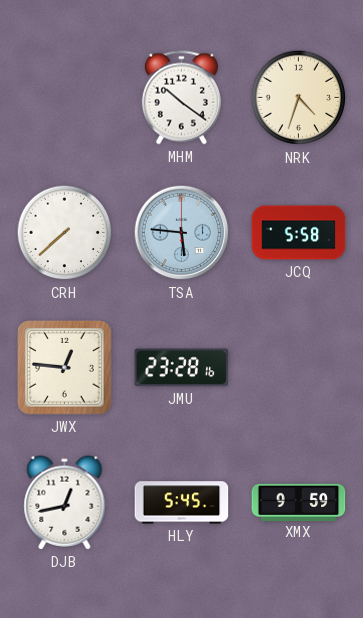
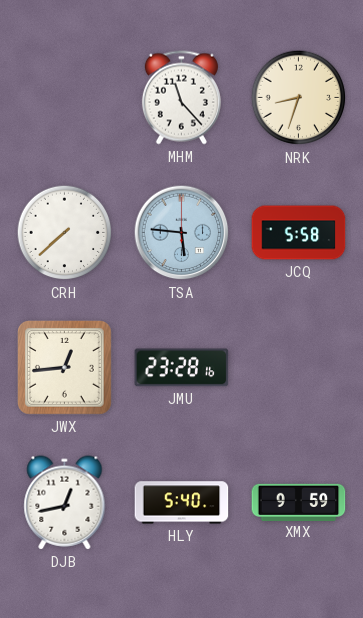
MHM: 10:21 -> 11:23 (181, 98)
NRK: 4:33 -> 8:33 (299, 98)
JWX: 12:46 -> 12:44 (65, 368)
HLY: 5:45 -> 5:40 (182, 503)
